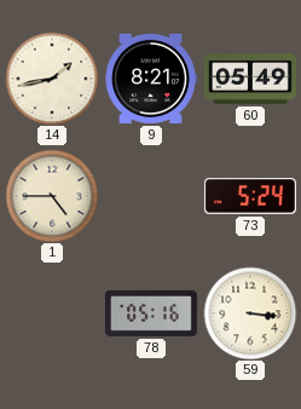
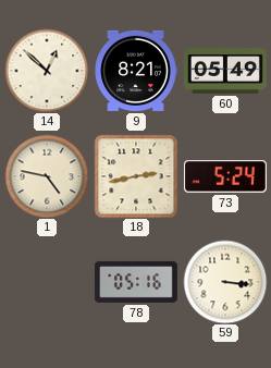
14: 1:43 -> 12:52 (47, 71)
1: 4:45 -> 4:47 (47, 176)
18: none -> 2:43 (136, 176)
